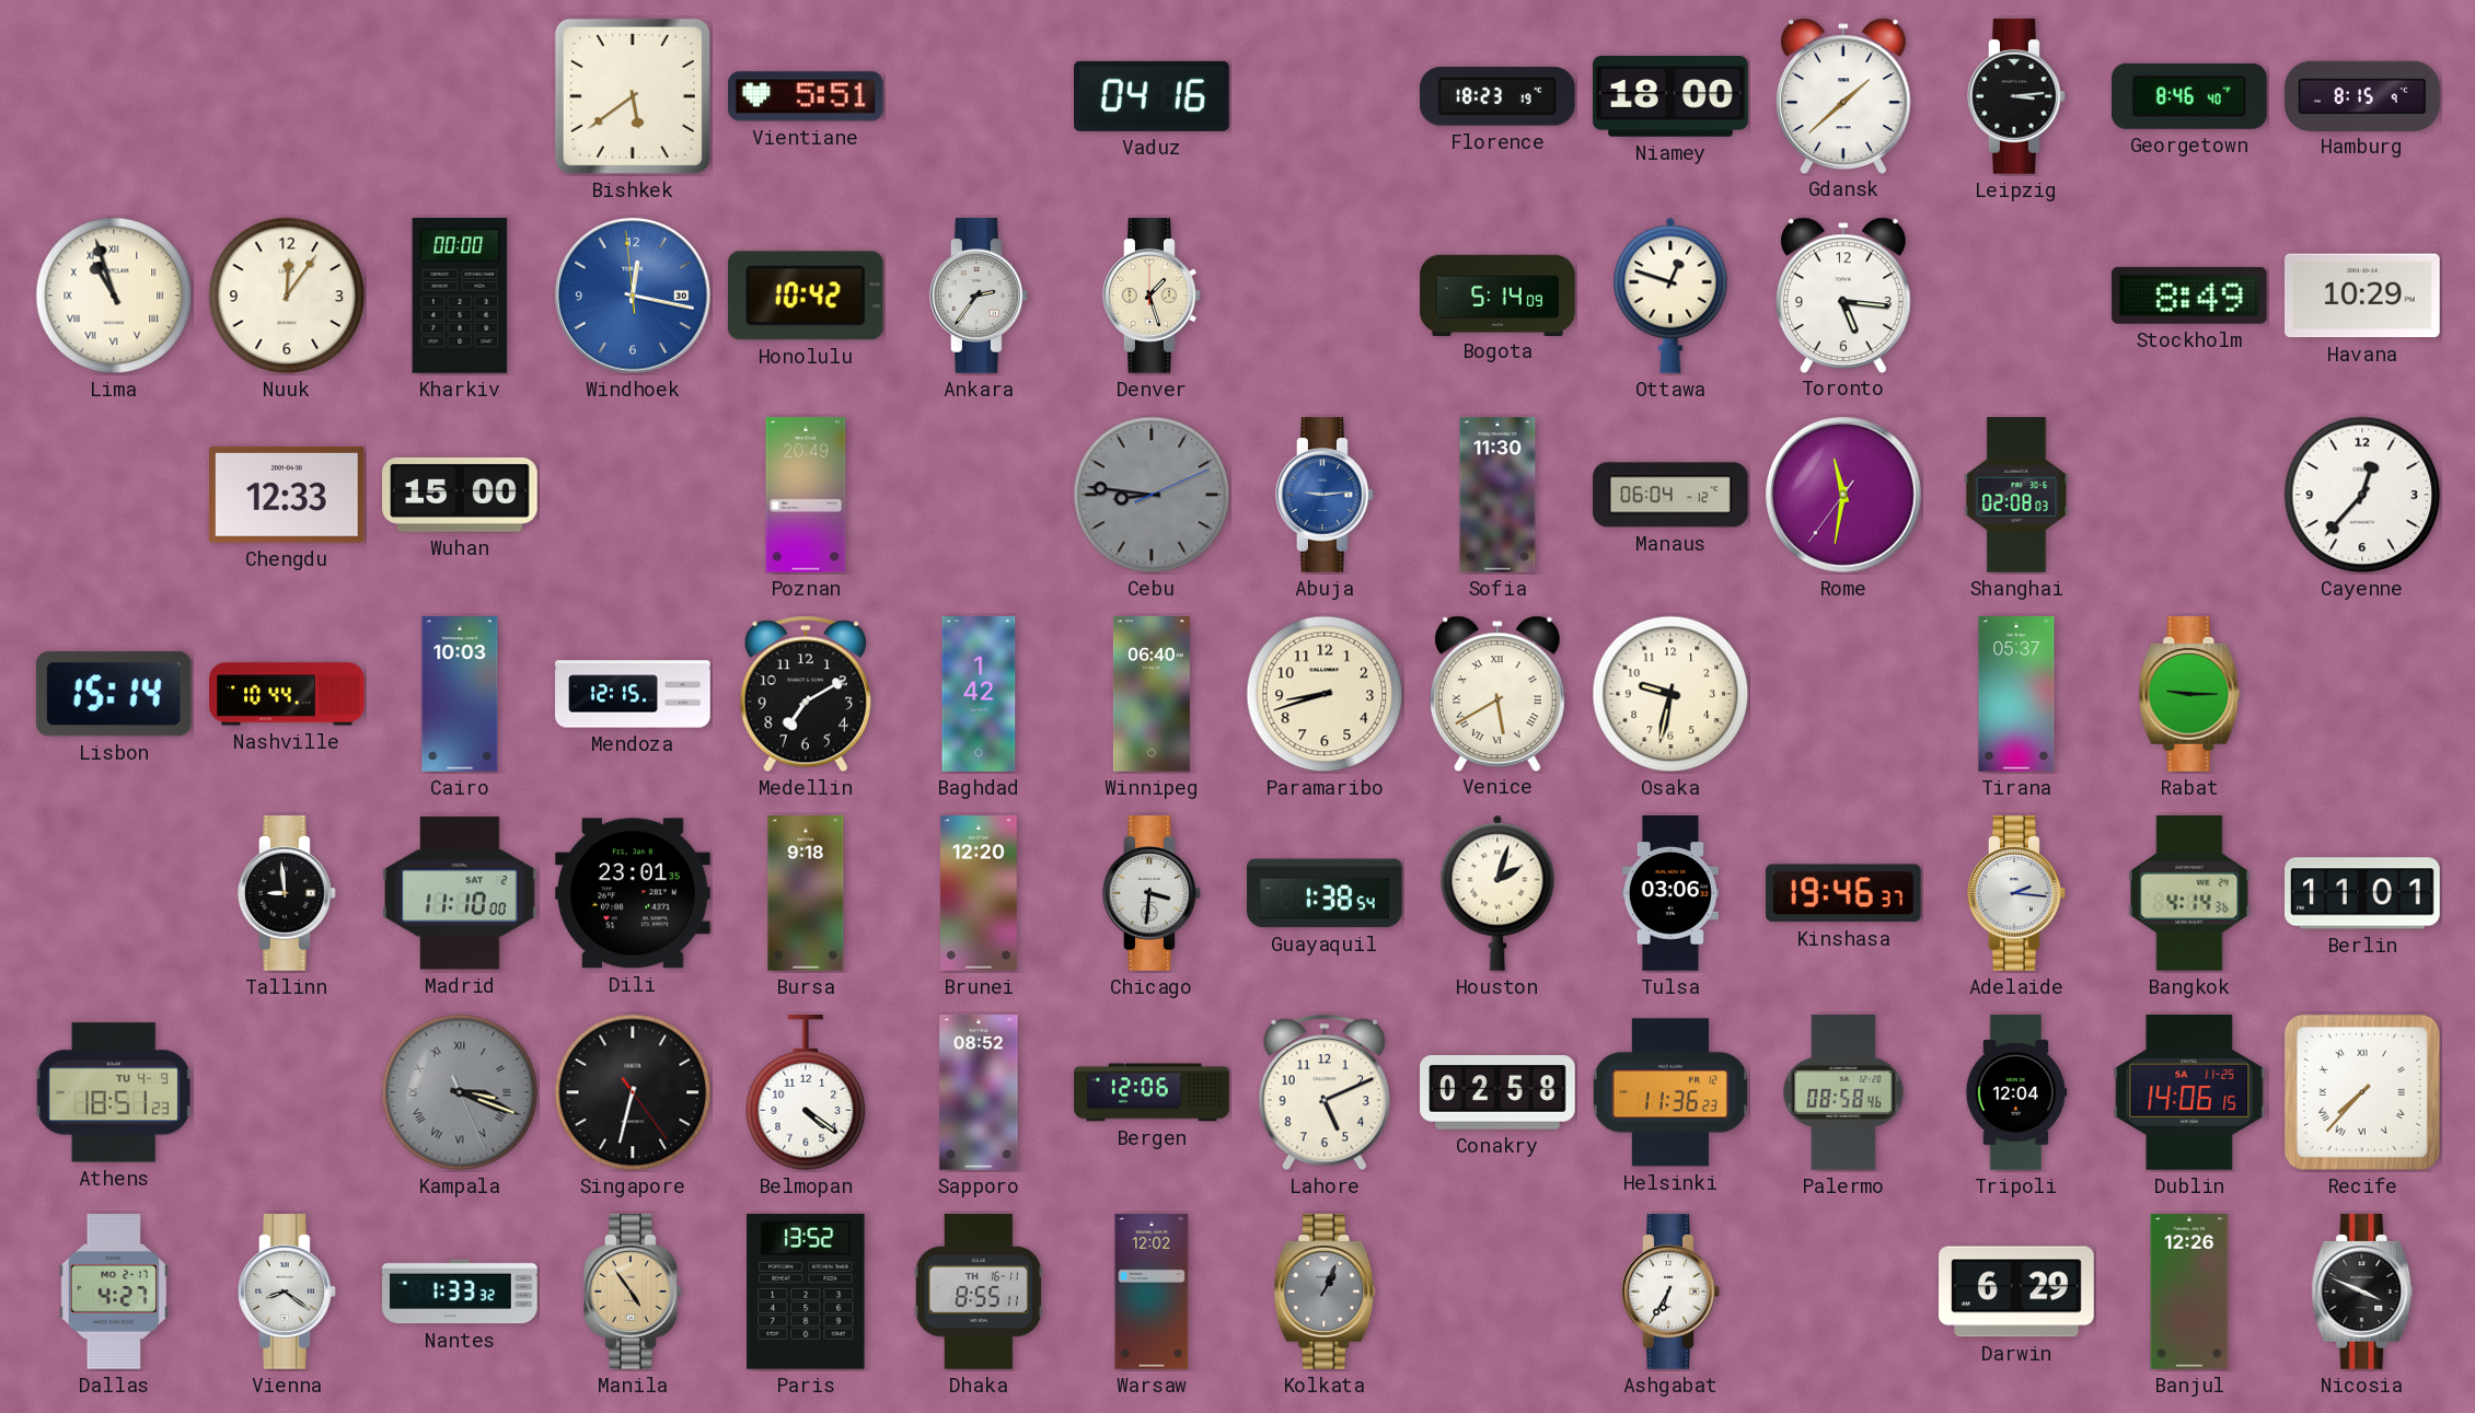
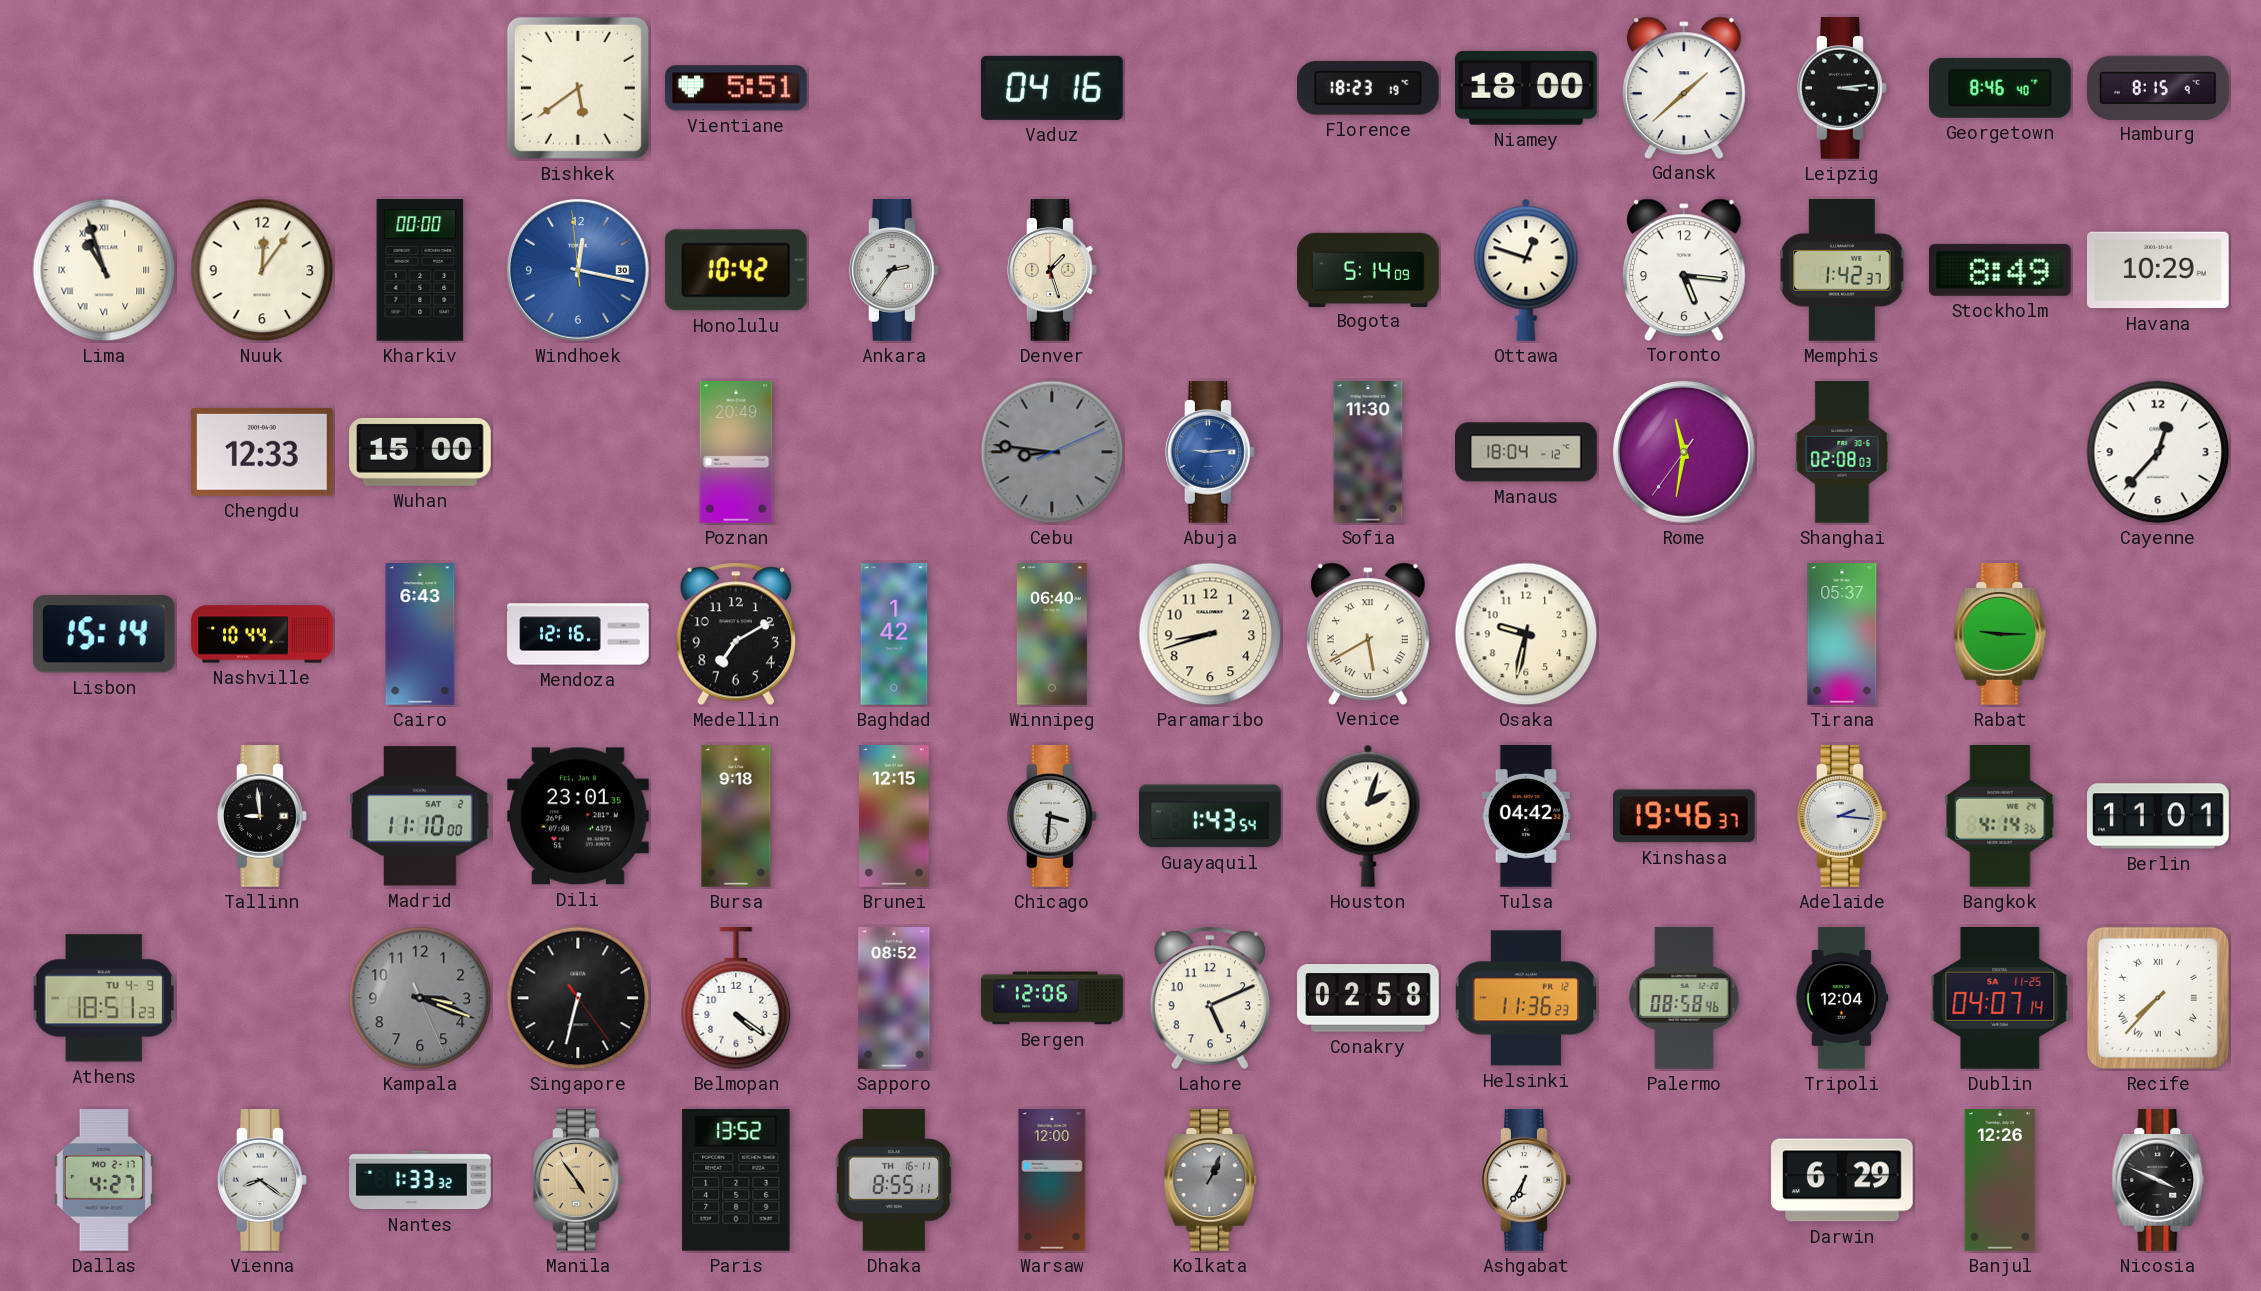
Memphis: none -> 1:42 (1842, 271)
Manaus: 06:04 -> 18:04 (1526, 452)
Cairo: 10:03 -> 6:43 (420, 634)
Mendoza: 12:15 -> 12:16 (578, 634)
Brunei: 12:20 -> 12:15 (895, 816)
Guayaquil: 1:38 -> 1:43 (1210, 816)
Tulsa: 03:06 -> 04:42 (1526, 816)
Kampala numerals: Roman -> Arabic (420, 998)
Dublin: 14:06 -> 04:07 (2000, 999)
Warsaw: 12:02 -> 12:00 (1052, 1180)
